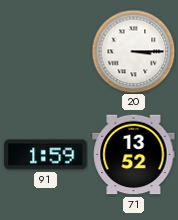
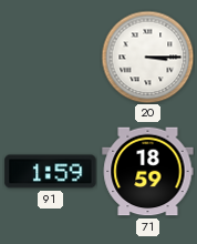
71: 13:52 -> 18:59 (148, 172)
